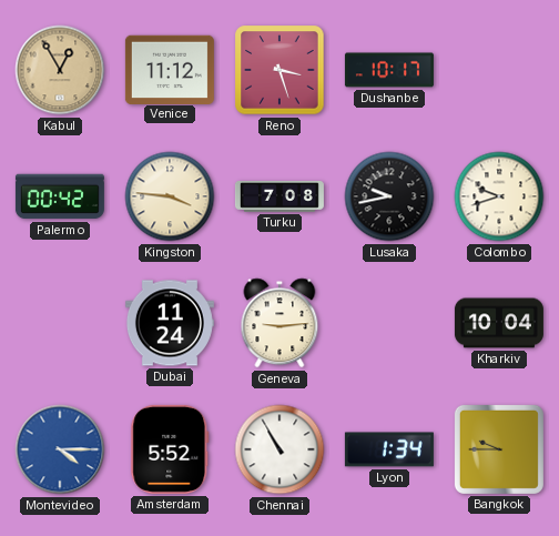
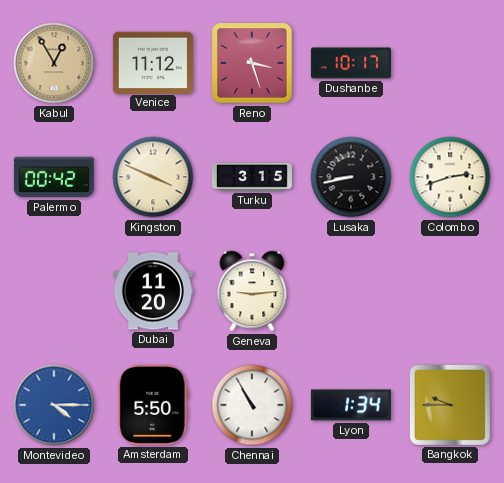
Kingston: 3:46 -> 3:49 (153, 177)
Turku: 7:08 -> 3:15 (252, 177)
Lusaka: 9:43 -> 8:43 (351, 177)
Colombo: 9:42 -> 2:42 (450, 177)
Dubai: 11:24 -> 11:20 (153, 291)
Kharkiv: 10:04 -> none (499, 323)
Amsterdam: 5:52 -> 5:50 (153, 405)
